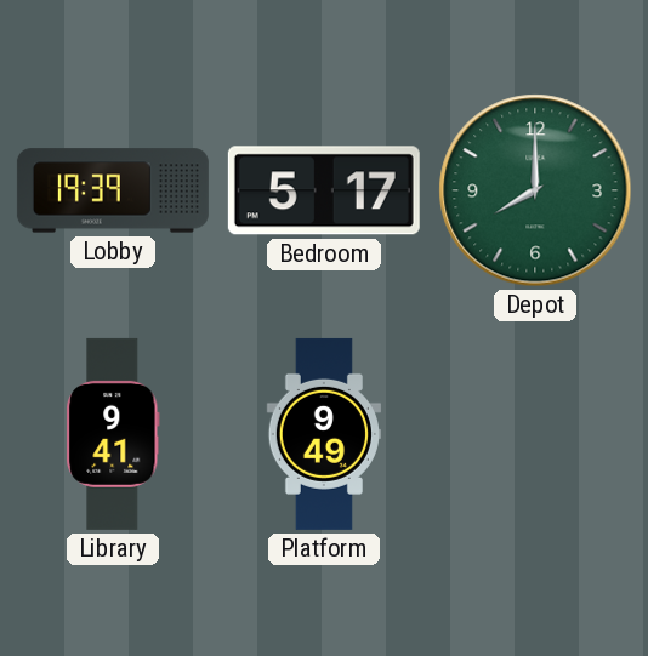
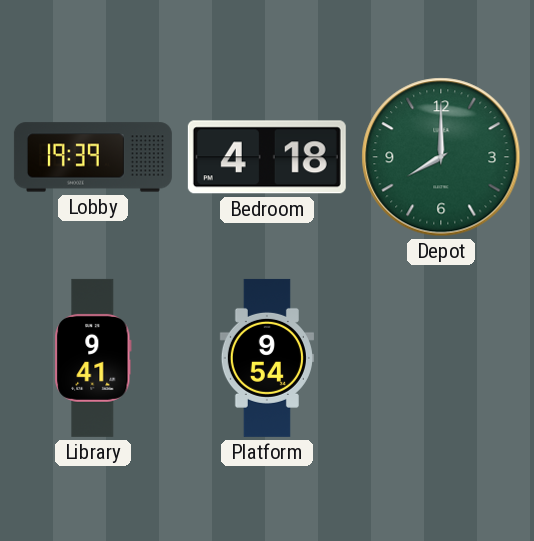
Bedroom: 5:17 -> 4:18 (267, 157)
Platform: 9:49 -> 9:54 (267, 358)
